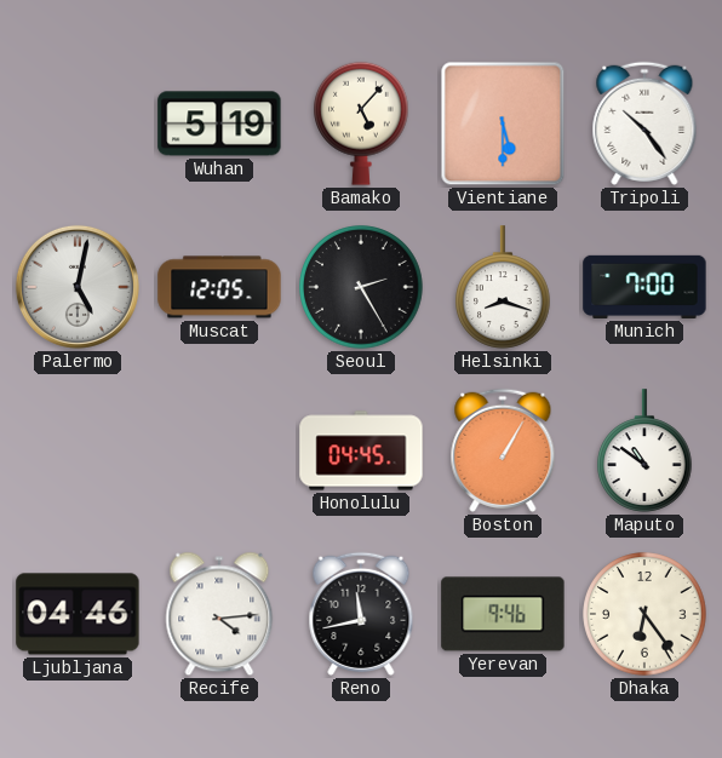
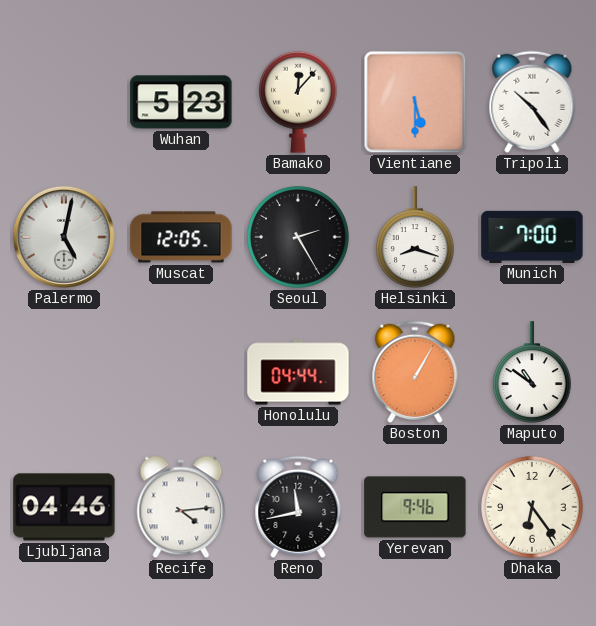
Wuhan: 5:19 -> 5:23 (181, 102)
Bamako: 5:07 -> 12:07 (299, 102)
Honolulu: 04:45 -> 04:44 (298, 372)
